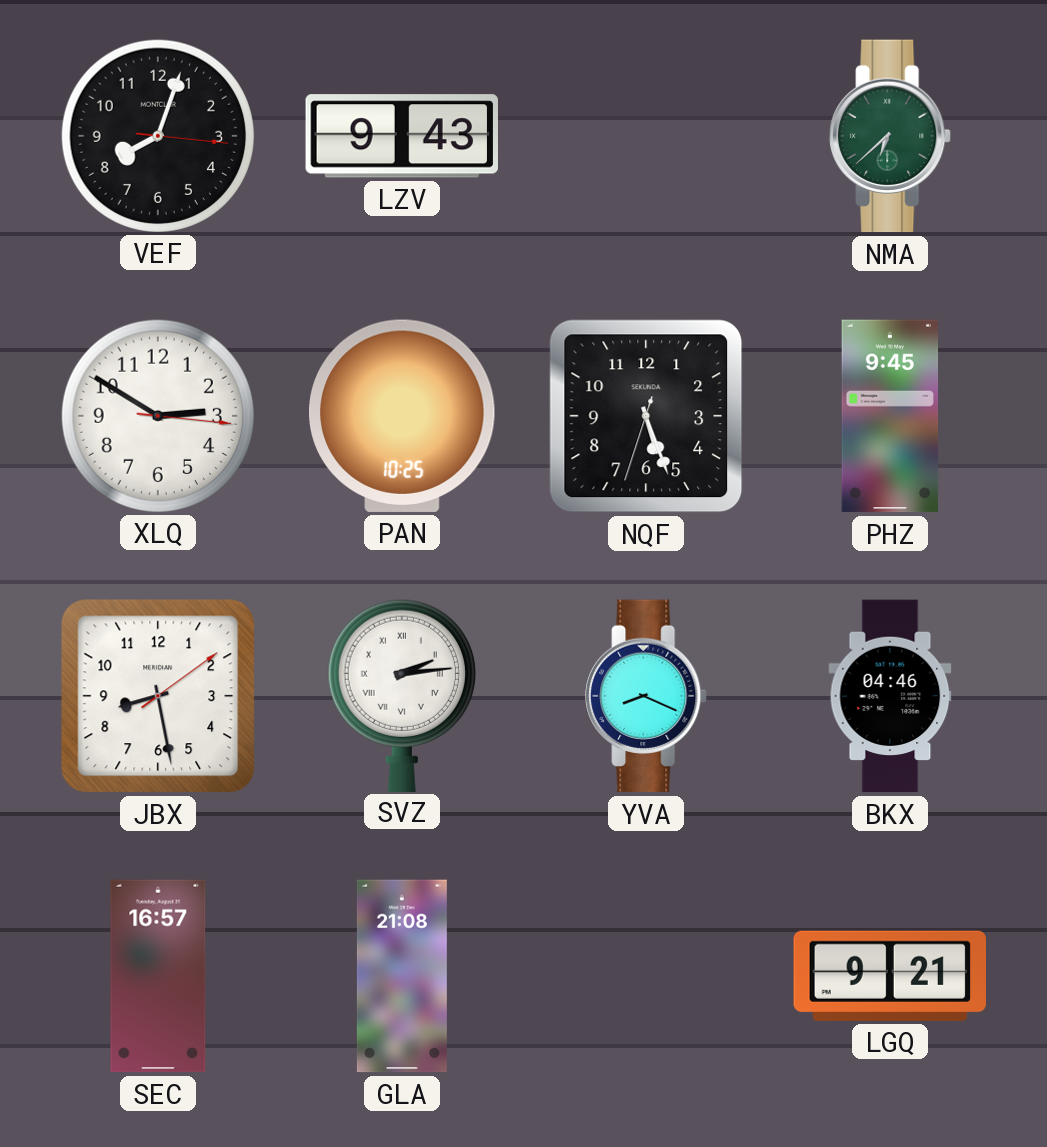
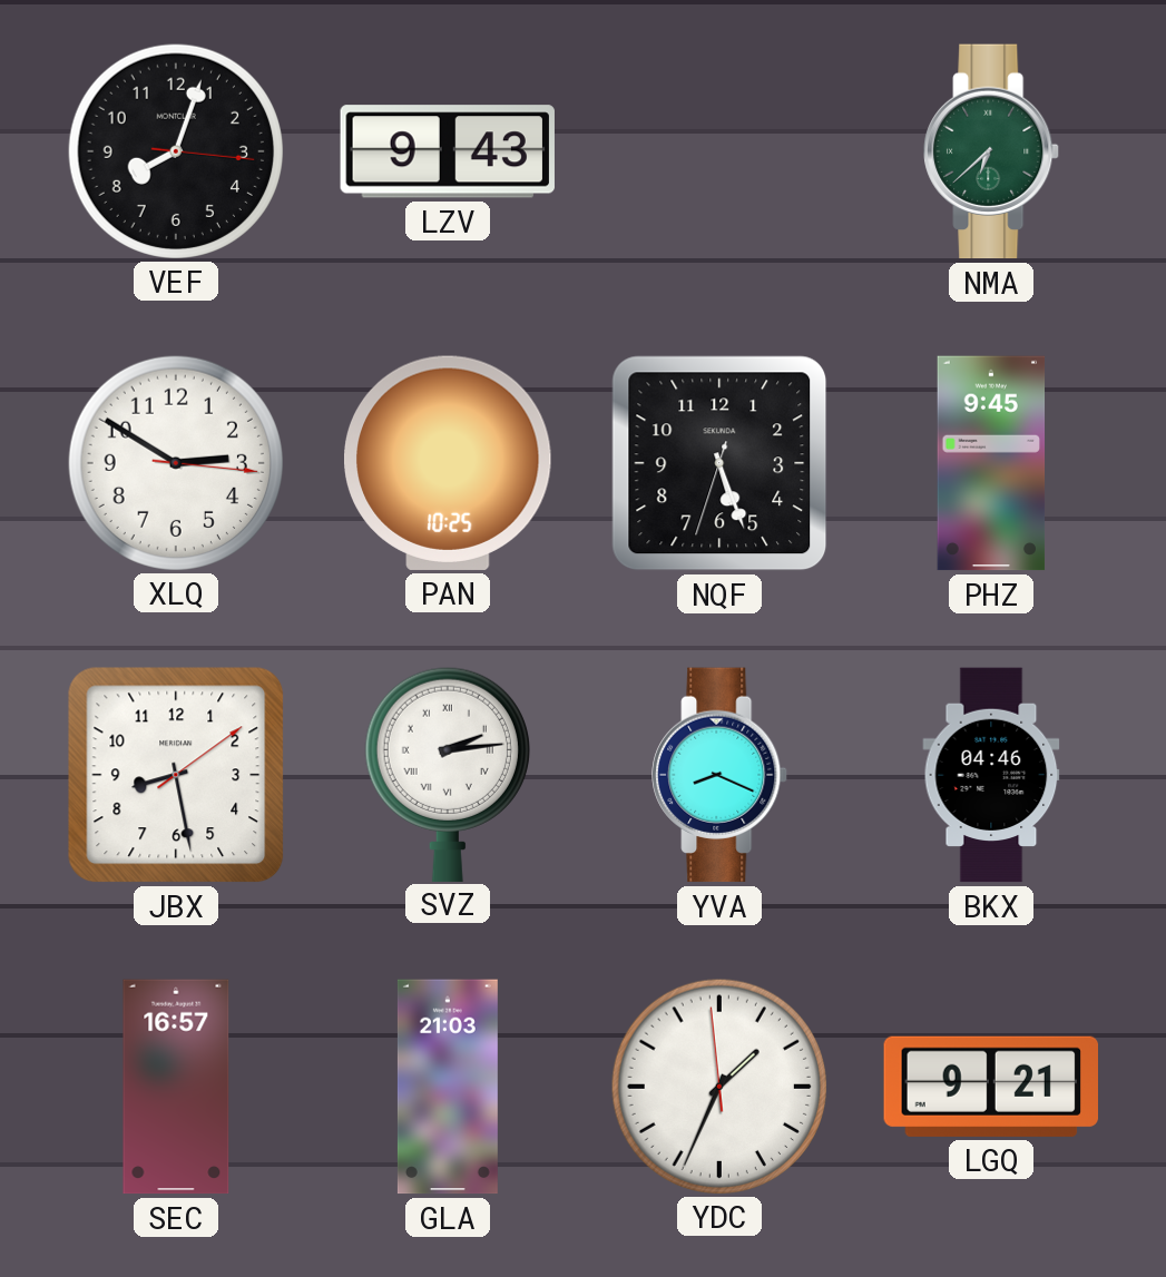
GLA: 21:08 -> 21:03 (448, 1087)
YDC: none -> 1:33 (718, 1086)
